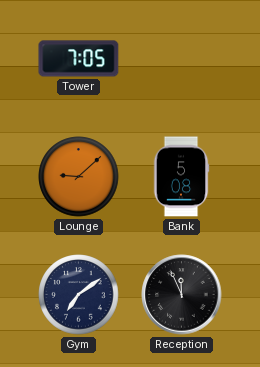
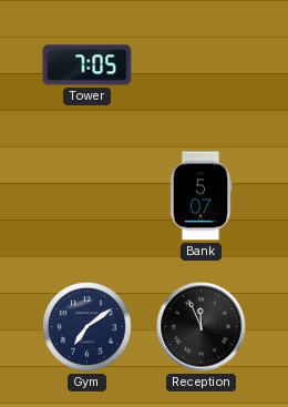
Lounge: 9:08 -> none (79, 177)
Bank: 5:08 -> 5:07 (200, 196)
